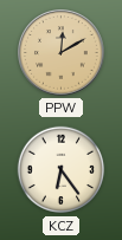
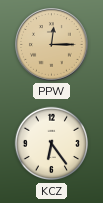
PPW: 12:10 -> 12:15 (52, 45)
